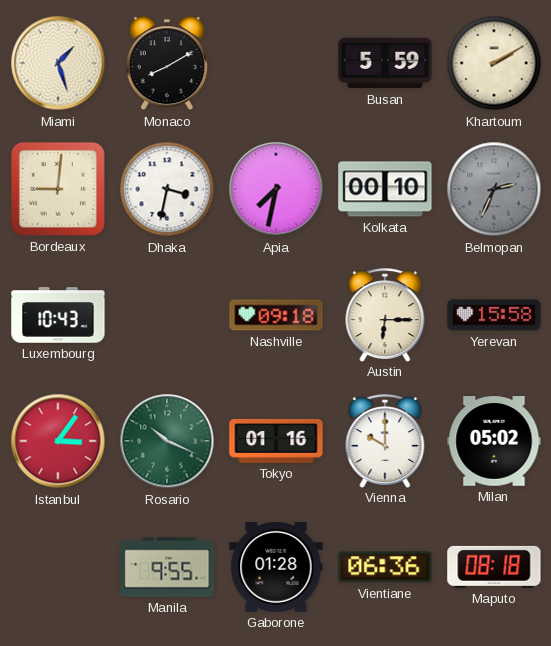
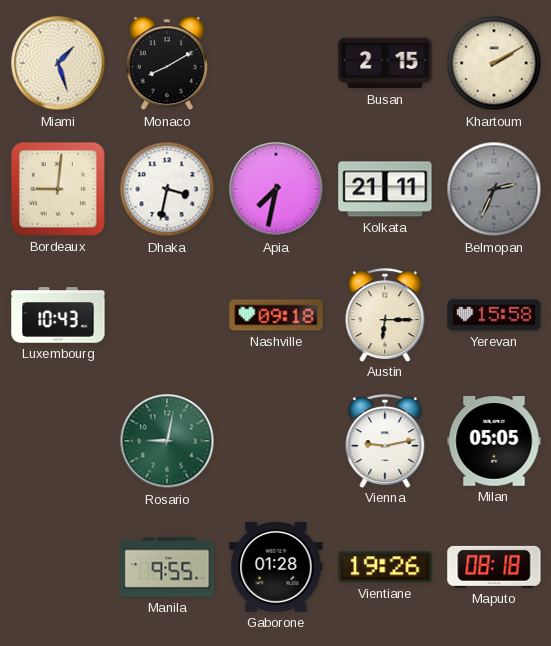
Busan: 5:59 -> 2:15 (385, 63)
Kolkata: 00:10 -> 21:11 (385, 189)
Istanbul: 3:06 -> none (58, 441)
Rosario: 10:19 -> 9:02 (167, 441)
Tokyo: 01:16 -> none (276, 441)
Vienna: 10:00 -> 9:13 (385, 441)
Milan: 05:02 -> 05:05 (494, 441)
Vientiane: 06:36 -> 19:26 (385, 567)
